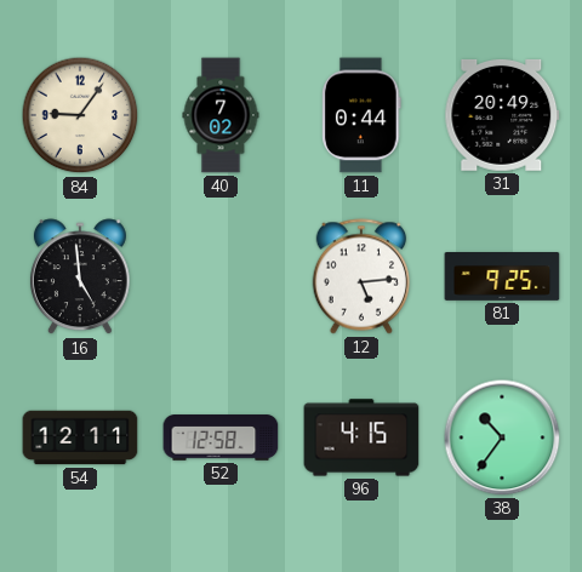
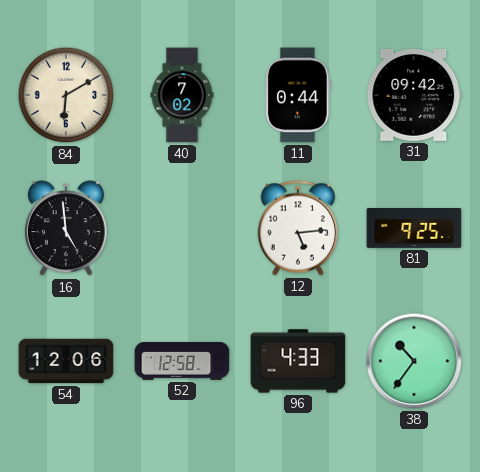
84: 9:06 -> 6:10 (66, 95)
31: 20:49 -> 09:42 (414, 95)
54: 12:11 -> 12:06 (66, 361)
96: 4:15 -> 4:33 (298, 361)
